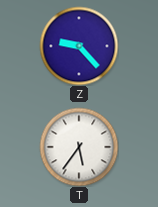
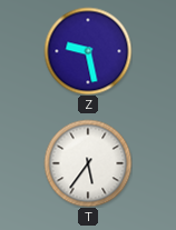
Z: 9:23 -> 9:28 (88, 51)
